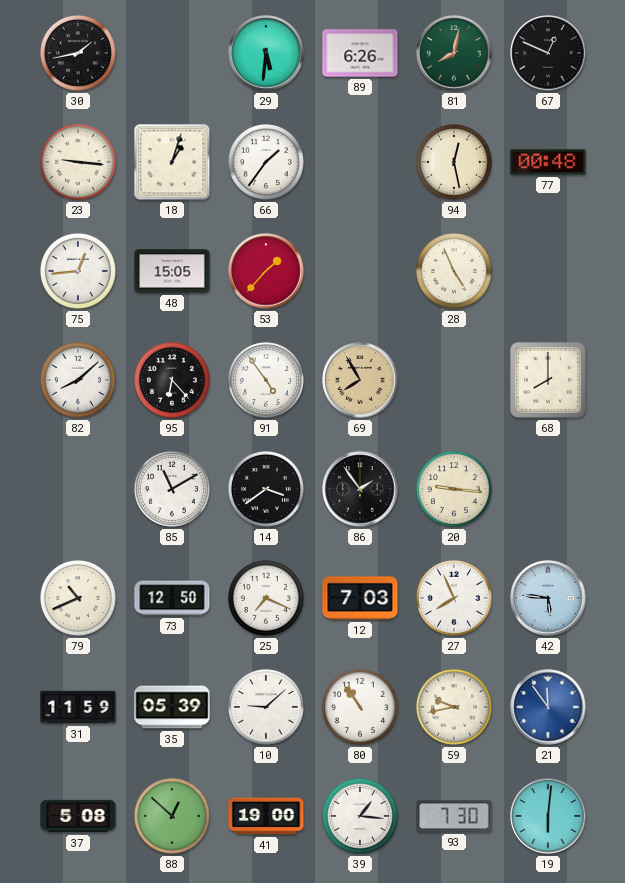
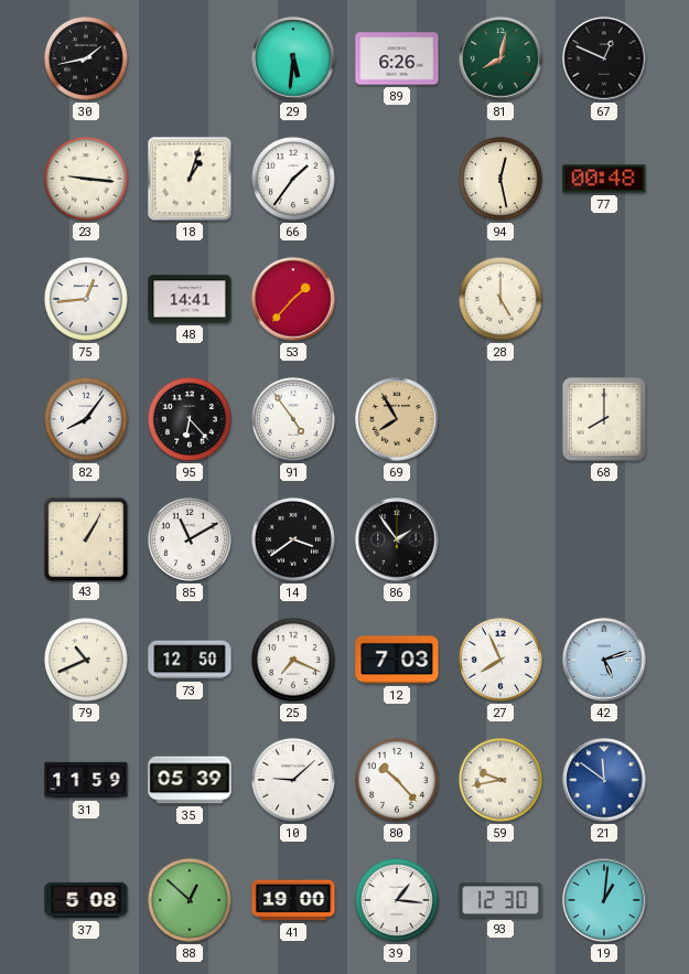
48: 15:05 -> 14:41 (190, 299)
28: 4:56 -> 5:00 (500, 299)
82: 8:08 -> 8:06 (86, 419)
43: none -> 1:05 (85, 538)
20: 9:16 -> none (454, 489)
42: 5:46 -> 5:12 (604, 660)
80: 10:54 -> 10:23 (397, 780)
21: 11:54 -> 11:51 (604, 780)
93: 7:30 -> 12:30 (500, 900)
19: 6:01 -> 1:01 (604, 900)
